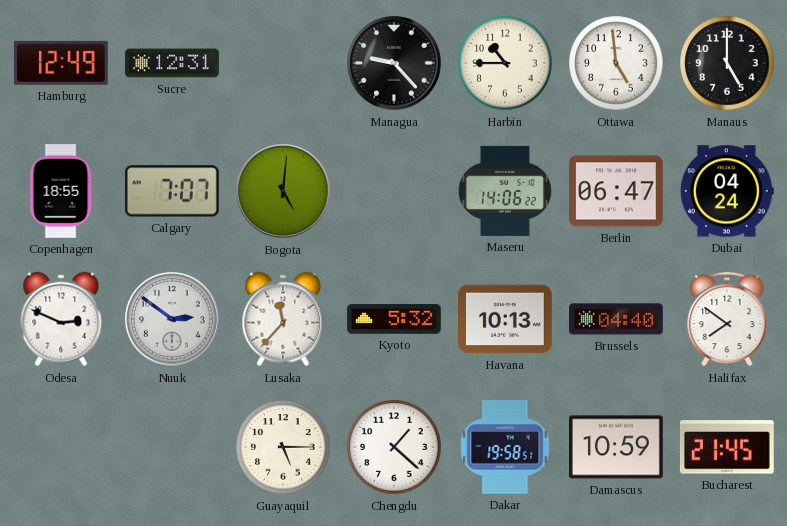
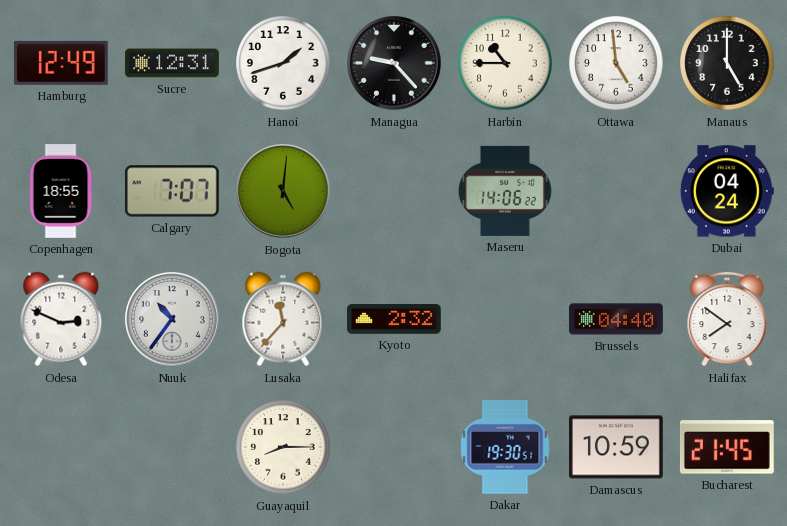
Hanoi: none -> 1:42 (283, 63)
Berlin: 06:47 -> none (617, 191)
Nuuk: 2:51 -> 10:36 (172, 319)
Kyoto: 5:32 -> 2:32 (394, 319)
Havana: 10:13 -> none (506, 319)
Guayaquil: 5:15 -> 8:15 (283, 447)
Chengdu: 1:22 -> none (394, 447)
Dakar: 19:58 -> 19:30 (505, 448)
